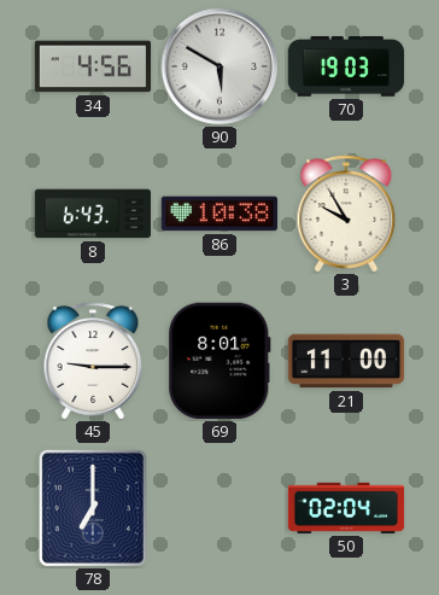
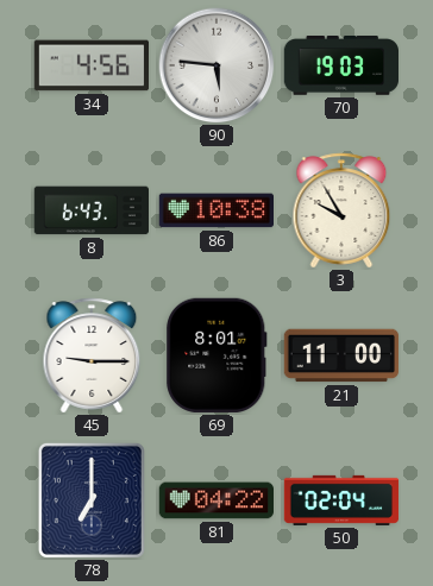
90: 5:50 -> 5:46 (216, 65)
81: none -> 04:22 (216, 500)
